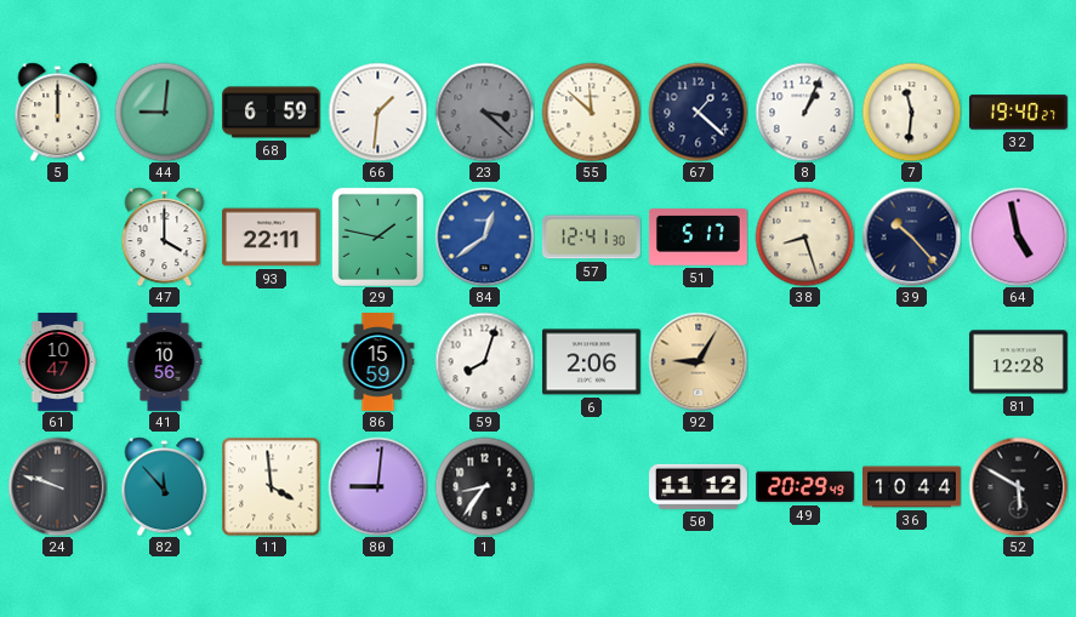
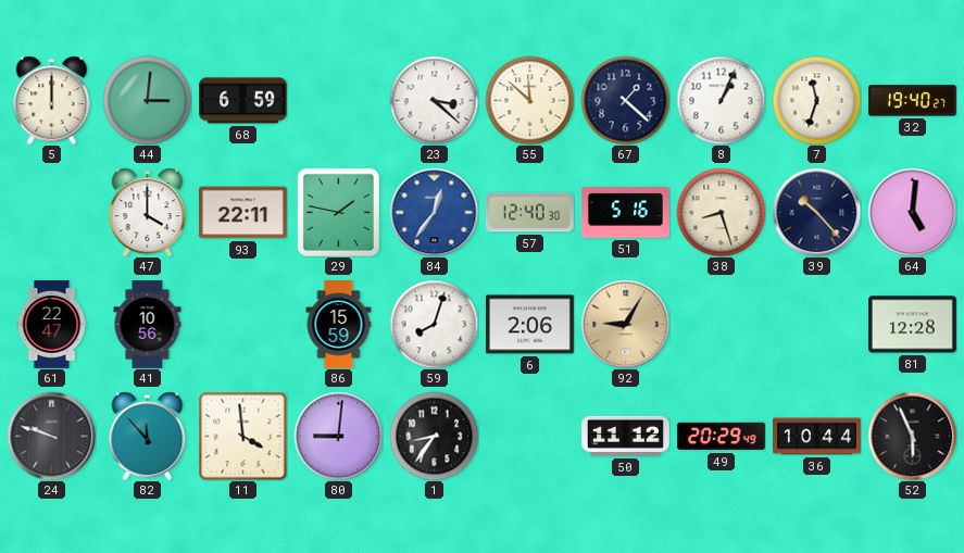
44: 9:01 -> 3:01 (147, 100)
66: 1:31 -> none (377, 112)
23 dial: grey -> white (434, 100)
7: 11:31 -> 11:33 (816, 100)
84: 12:39 -> 12:36 (434, 212)
57: 12:41 -> 12:40 (529, 213)
51: 5:17 -> 5:16 (625, 213)
64: 4:58 -> 5:01 (912, 212)
61: 10:47 -> 22:47 (52, 325)
52: 5:50 -> 5:56 (912, 436)
